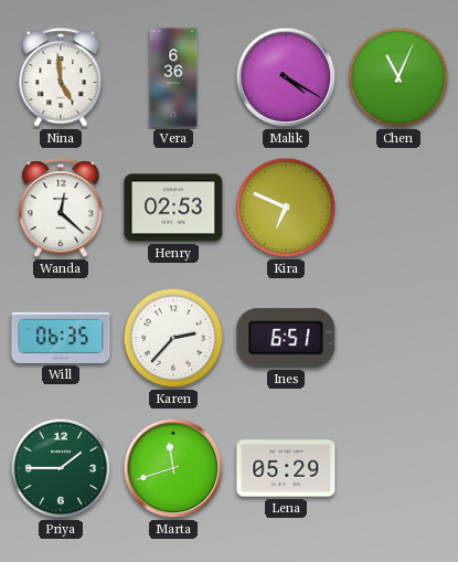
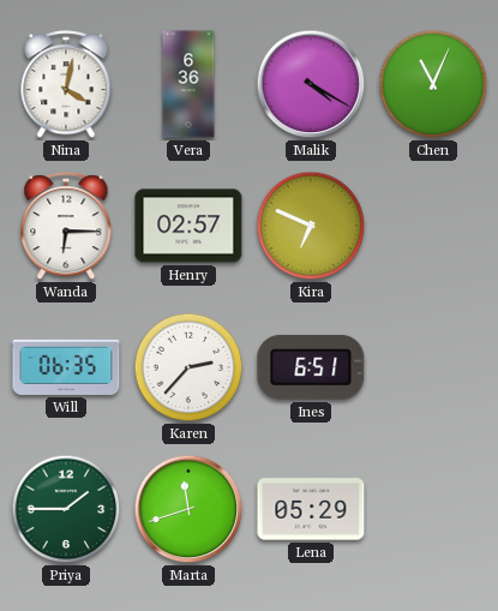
Nina: 4:59 -> 4:02 (66, 85)
Wanda: 12:22 -> 6:15 (66, 227)
Henry: 02:53 -> 02:57 (188, 226)
